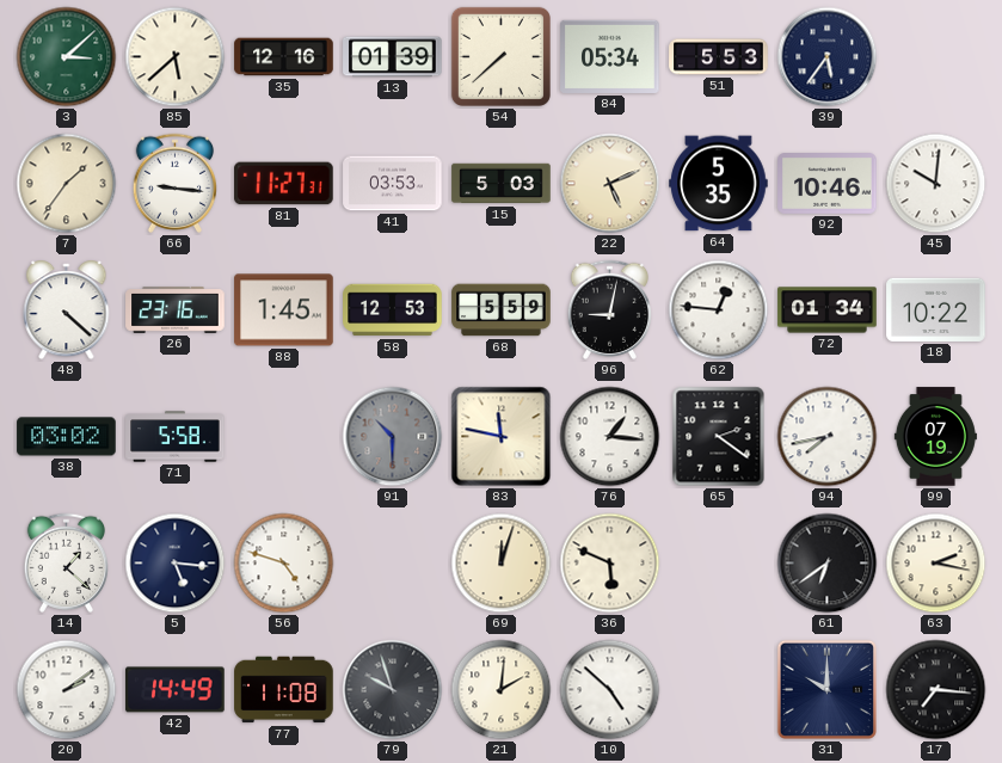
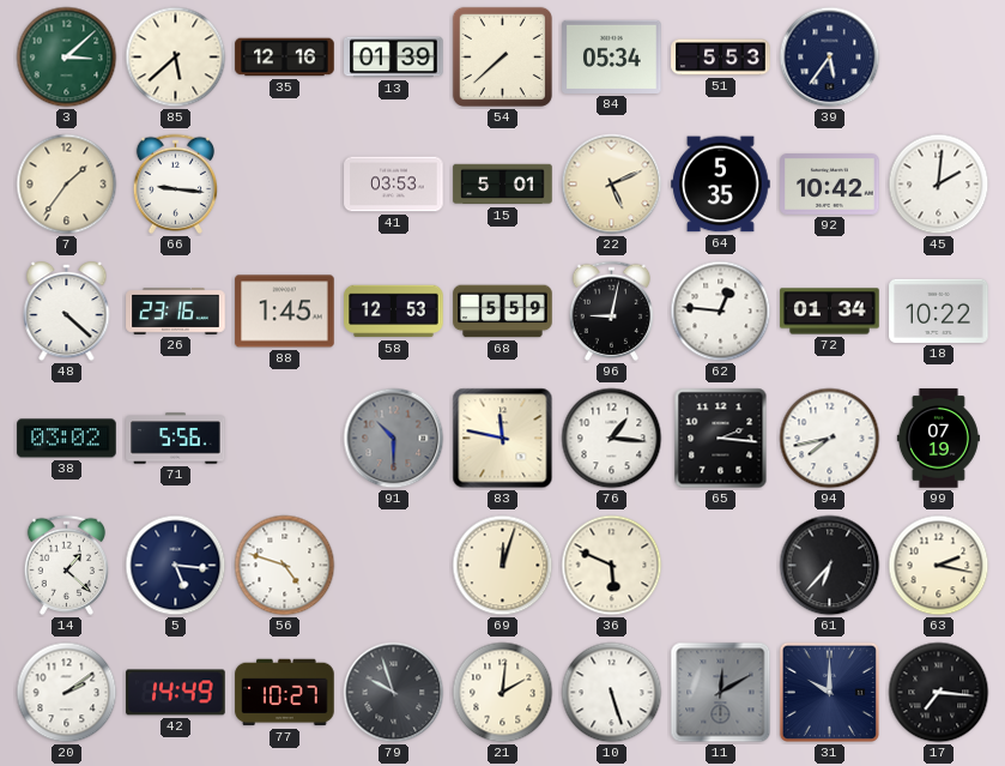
81: 11:27 -> none (284, 184)
15: 5:03 -> 5:01 (503, 185)
92: 10:46 -> 10:42 (830, 185)
45: 10:01 -> 2:01 (939, 185)
71: 5:58 -> 5:56 (176, 439)
65: 2:21 -> 2:16 (721, 439)
61: 6:39 -> 6:37 (830, 566)
77: 11:08 -> 10:27 (285, 693)
10: 4:52 -> 5:27 (612, 693)
11: none -> 12:10 (721, 693)
